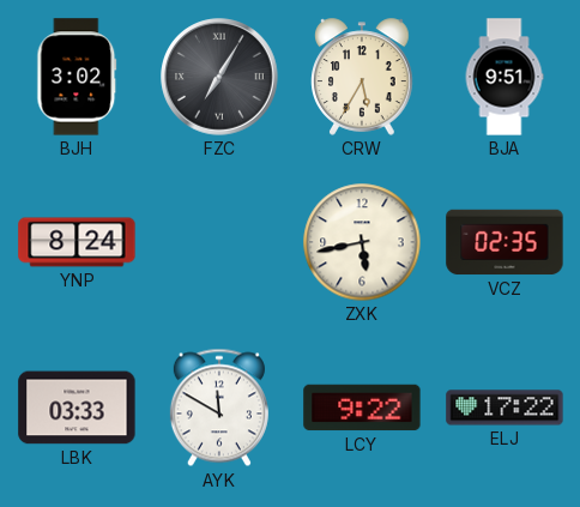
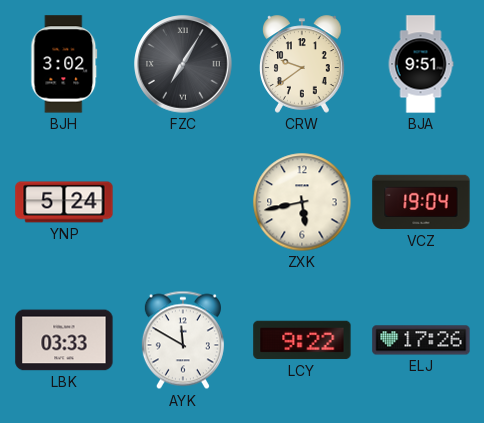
CRW: 5:35 -> 9:39 (302, 64)
YNP: 8:24 -> 5:24 (64, 202)
VCZ: 02:35 -> 19:04 (421, 202)
ELJ: 17:22 -> 17:26 (421, 340)
